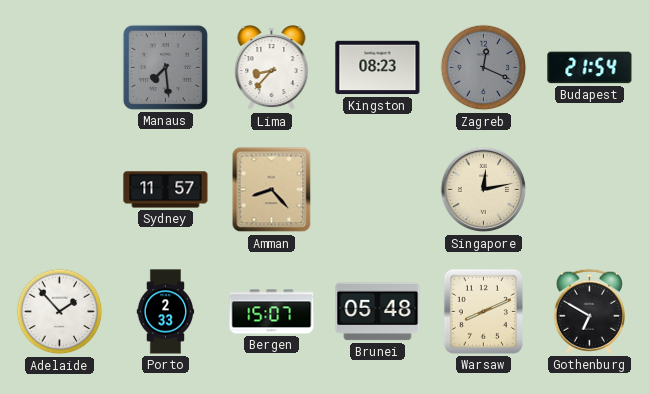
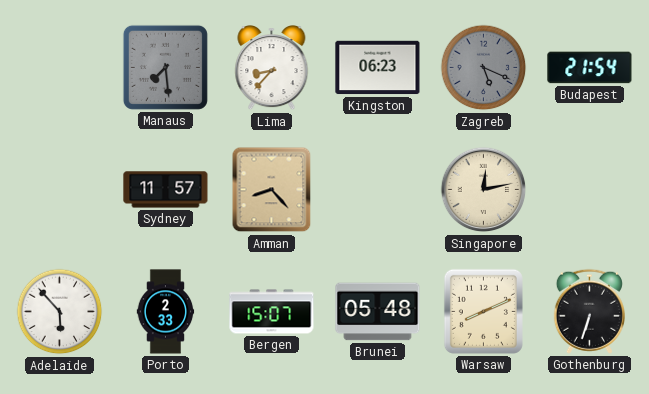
Kingston: 08:23 -> 06:23 (378, 68)
Zagreb: 12:19 -> 5:19 (484, 68)
Adelaide: 1:53 -> 5:53 (60, 312)
Gothenburg: 6:50 -> 6:33 (589, 311)
